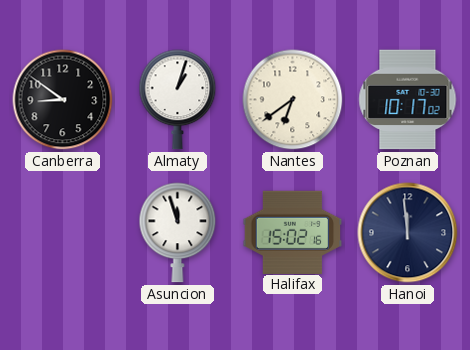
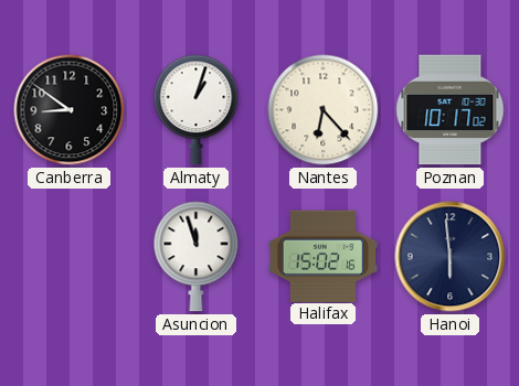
Nantes: 6:39 -> 6:23 (324, 110)
Hanoi: 11:59 -> 5:59 (451, 257)
